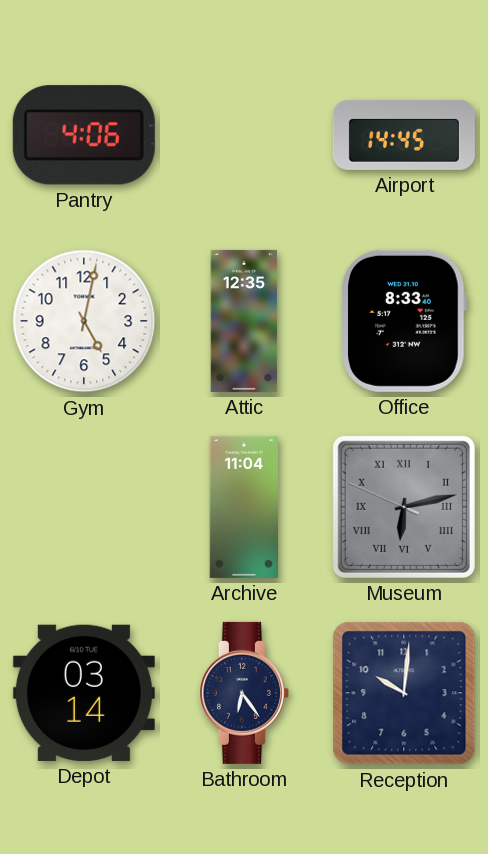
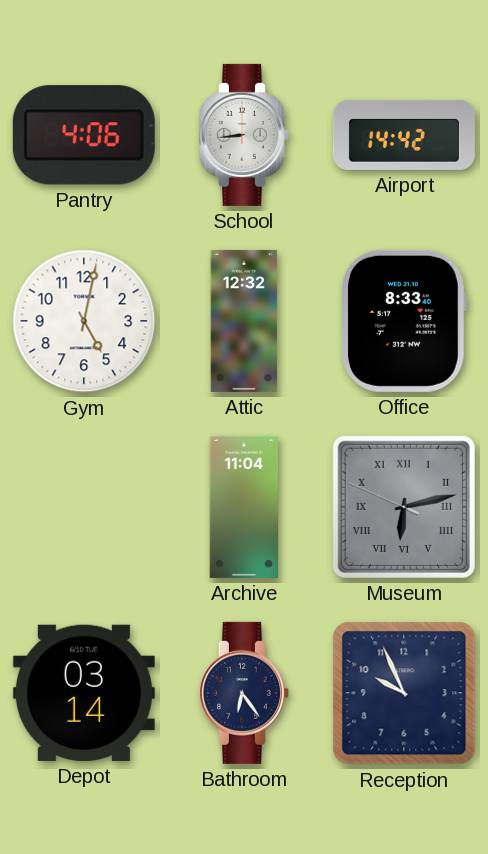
School: none -> 8:44 (244, 135)
Airport: 14:45 -> 14:42 (404, 135)
Attic: 12:35 -> 12:32 (244, 321)
Reception: 10:01 -> 9:56 (404, 693)
